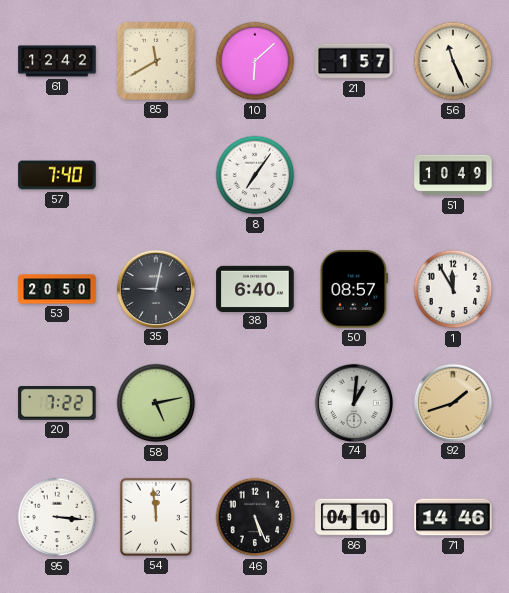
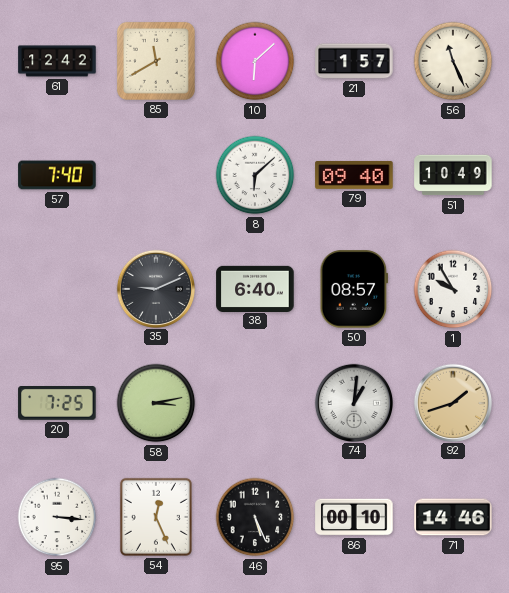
8: 7:06 -> 6:08 (255, 175)
79: none -> 09:40 (354, 175)
53: 20:50 -> none (57, 289)
35: 9:02 -> 9:11 (155, 288)
1: 11:55 -> 9:55 (453, 289)
20: 7:22 -> 7:25 (57, 404)
58: 5:13 -> 3:13 (156, 403)
54: 11:59 -> 12:26 (156, 517)
86: 04:10 -> 00:10 (354, 517)
